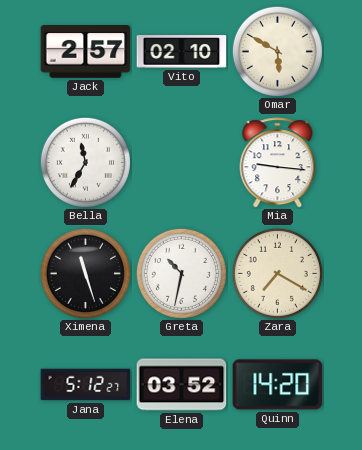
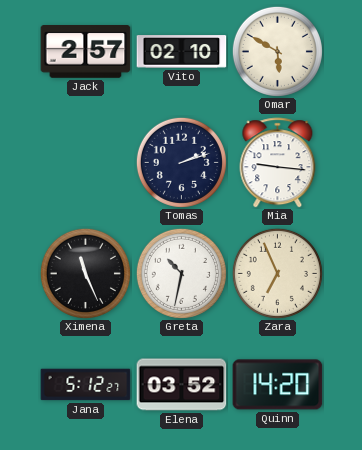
Bella: 11:35 -> none (85, 162)
Tomas: none -> 2:12 (181, 162)
Ximena: 11:27 -> 11:26 (85, 273)
Zara: 7:20 -> 6:56 (277, 273)
